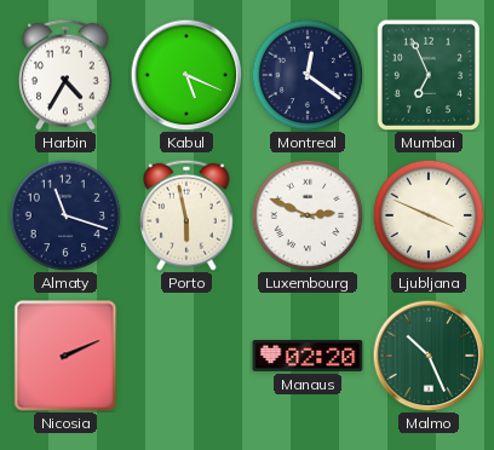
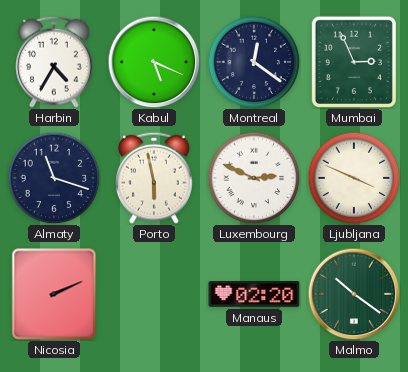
Mumbai: 6:56 -> 2:56 (354, 61)
Malmo: 10:26 -> 10:21 (354, 294)
